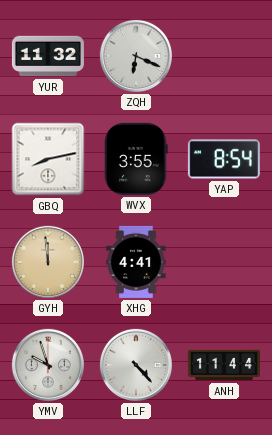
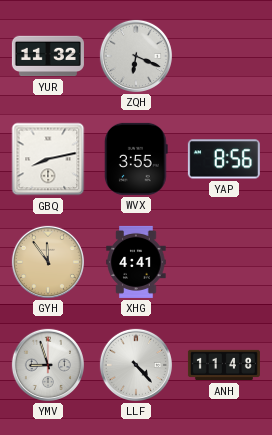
YAP: 8:54 -> 8:56 (224, 159)
GYH: 11:59 -> 11:54 (48, 262)
YMV: 9:57 -> 8:57 (48, 365)
ANH: 11:44 -> 11:48 (224, 365)
